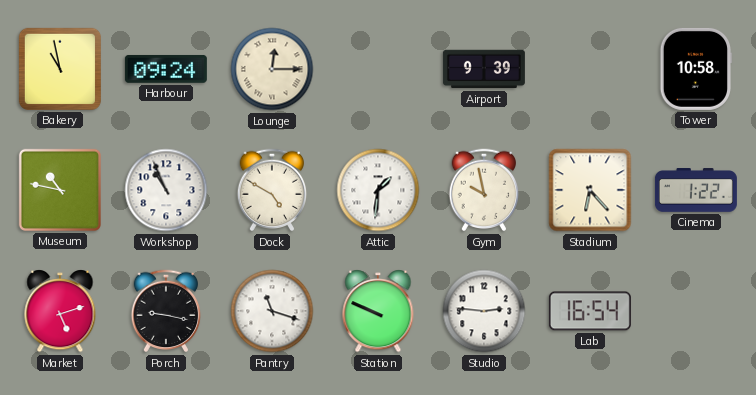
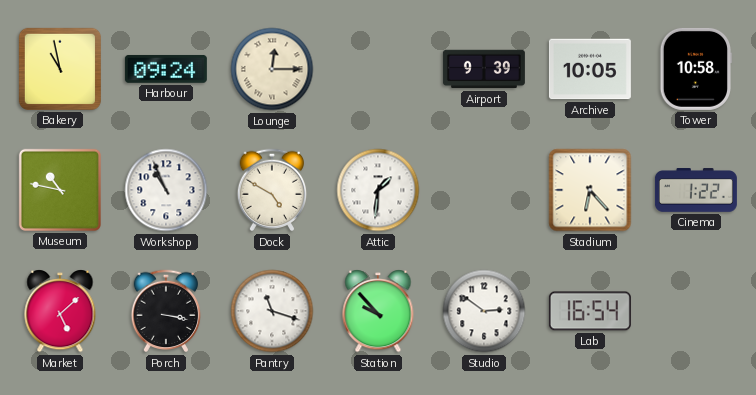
Archive: none -> 10:05 (590, 69)
Gym: 9:58 -> none (484, 190)
Market: 5:12 -> 5:08 (60, 311)
Porch: 9:17 -> 3:17 (166, 311)
Station: 9:49 -> 9:53 (378, 311)
Studio: 2:46 -> 2:51 (484, 311)
